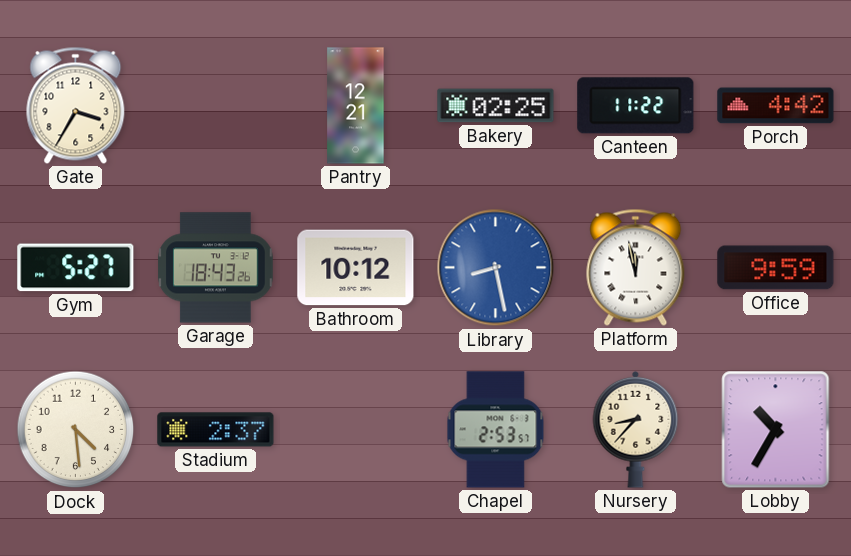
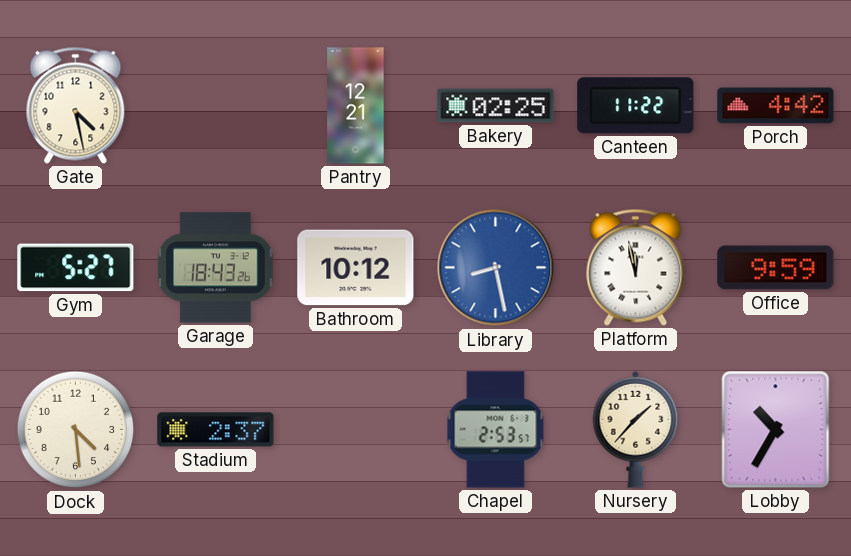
Gate: 3:35 -> 4:28 (76, 105)
Nursery: 8:37 -> 1:37 (636, 429)
